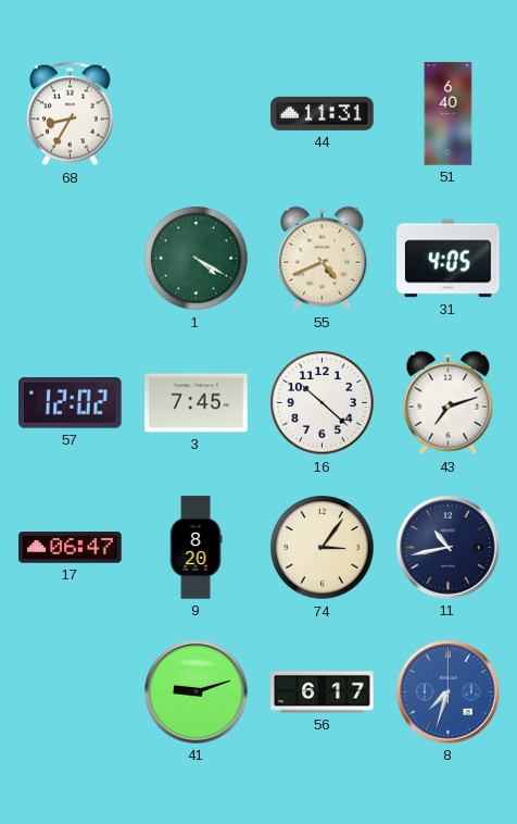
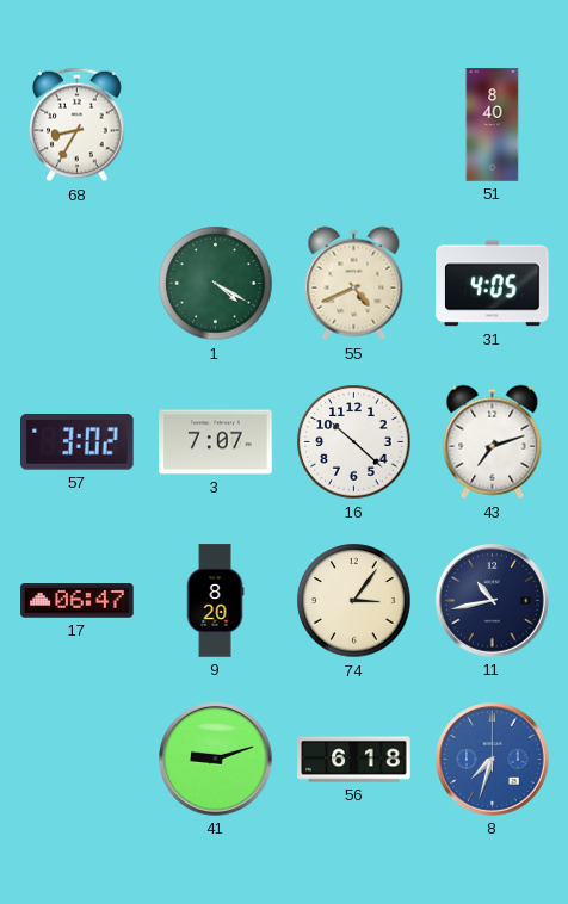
44: 11:31 -> none (323, 113)
51: 6:40 -> 8:40 (493, 125)
57: 12:02 -> 3:02 (78, 442)
3: 7:45 -> 7:07 (216, 442)
56: 6:17 -> 6:18 (354, 760)
